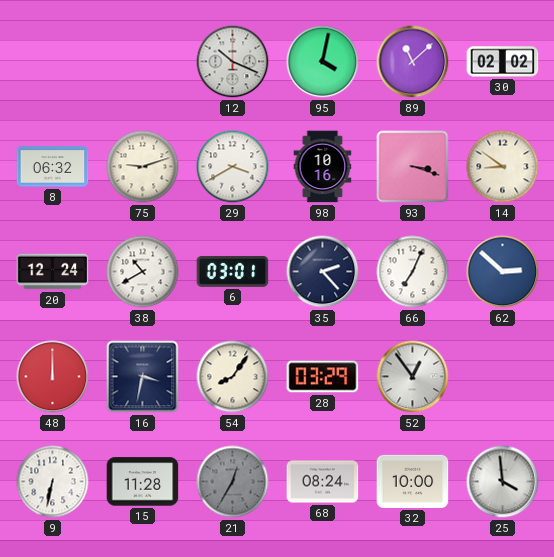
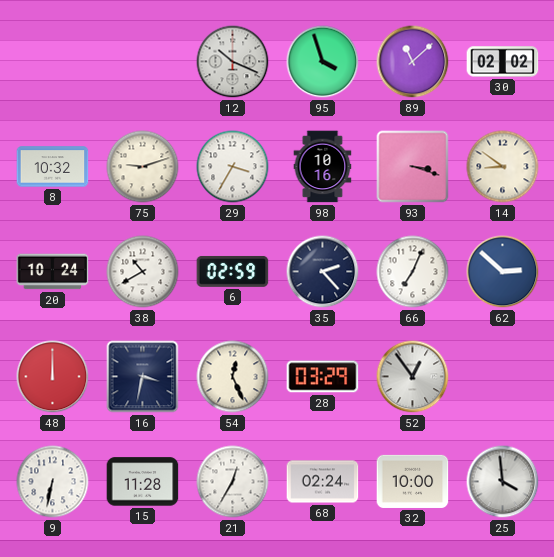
95: 4:02 -> 3:57 (323, 62)
8: 06:32 -> 10:32 (53, 167)
29: 3:40 -> 3:35 (233, 167)
20: 12:24 -> 10:24 (53, 272)
6: 03:01 -> 02:59 (233, 271)
54: 8:06 -> 12:26 (233, 377)
21 dial: grey -> white (233, 482)
68: 08:24 -> 02:24 (323, 482)
